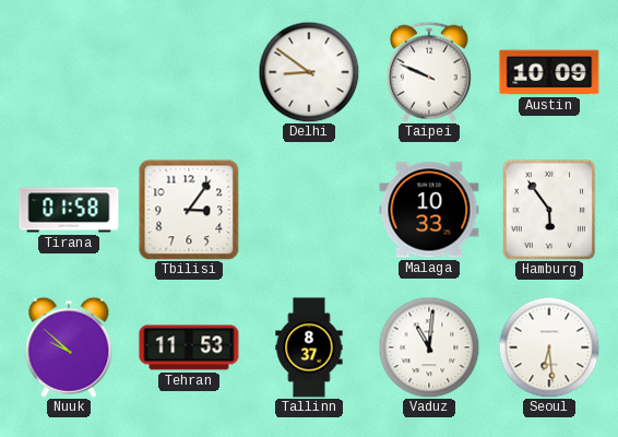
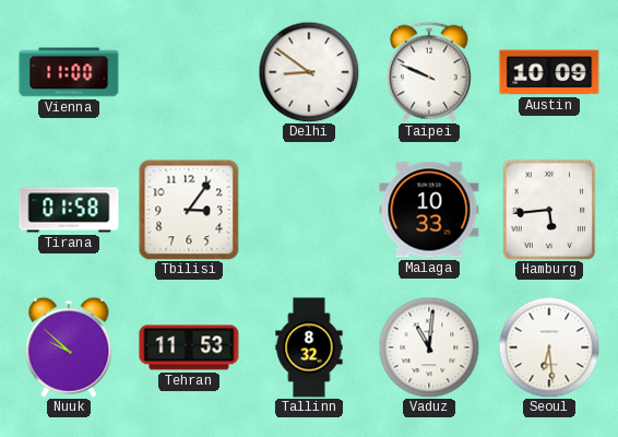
Vienna: none -> 11:00 (69, 72)
Hamburg: 5:54 -> 5:44 (549, 210)
Tallinn: 8:37 -> 8:32 (309, 347)
